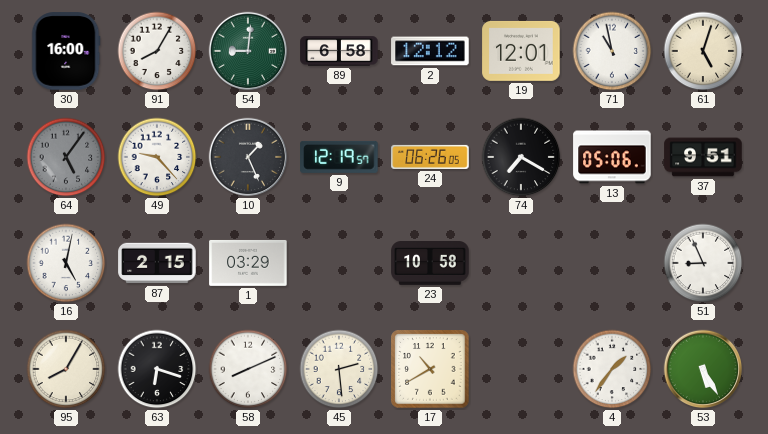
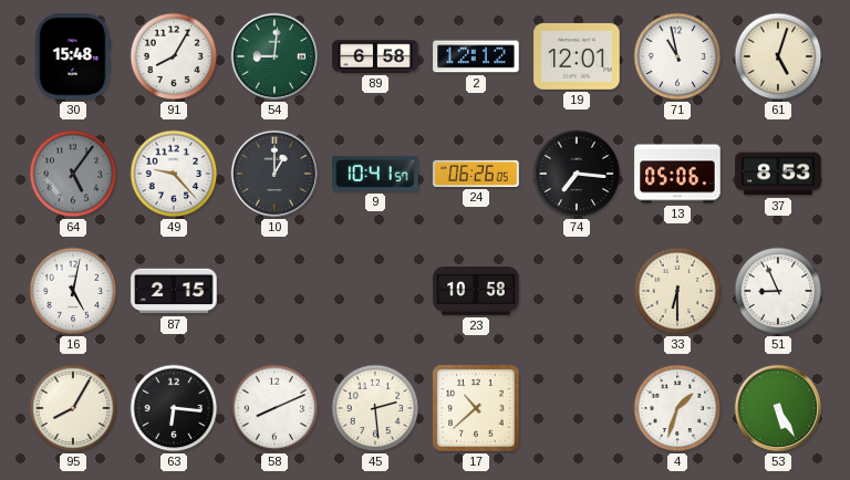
30: 16:00 -> 15:48 (73, 56)
10: 1:26 -> 1:00 (274, 174)
9: 12:19 -> 10:41 (375, 174)
74: 7:20 -> 7:16 (577, 174)
37: 9:51 -> 8:53 (778, 174)
1: 03:29 -> none (248, 263)
33: none -> 6:30 (677, 291)
63: 6:18 -> 6:16 (174, 408)
17: 10:40 -> 10:38 (476, 408)
4: 1:36 -> 1:33 (677, 408)
